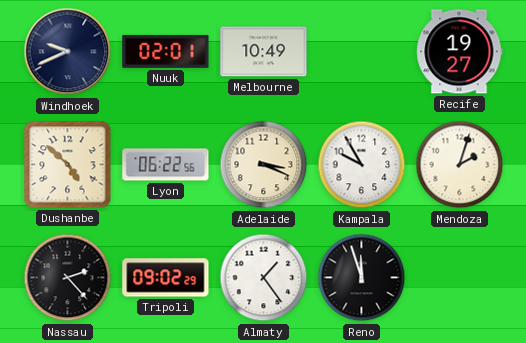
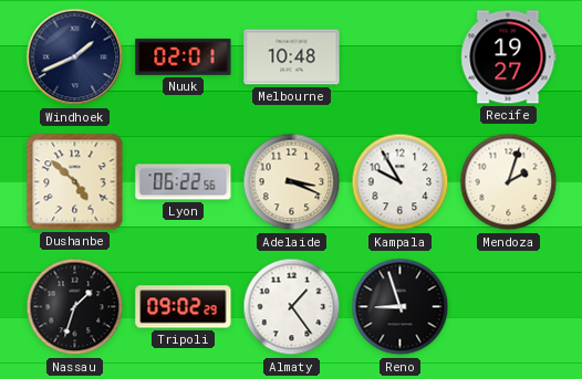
Windhoek: 9:41 -> 1:41 (75, 57)
Melbourne: 10:49 -> 10:48 (292, 57)
Nassau: 2:23 -> 1:33 (75, 307)
Reno: 11:57 -> 8:57 (401, 307)
